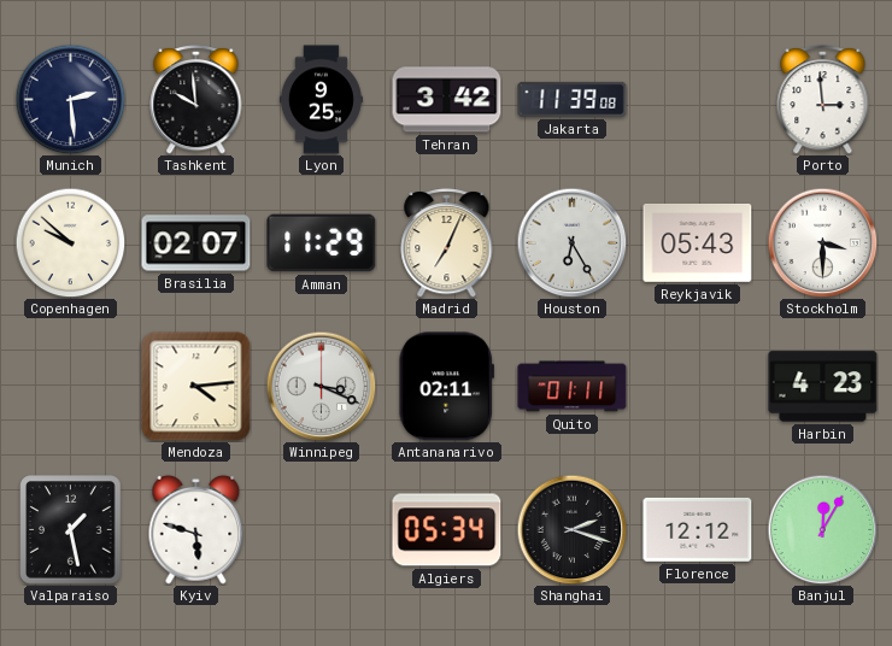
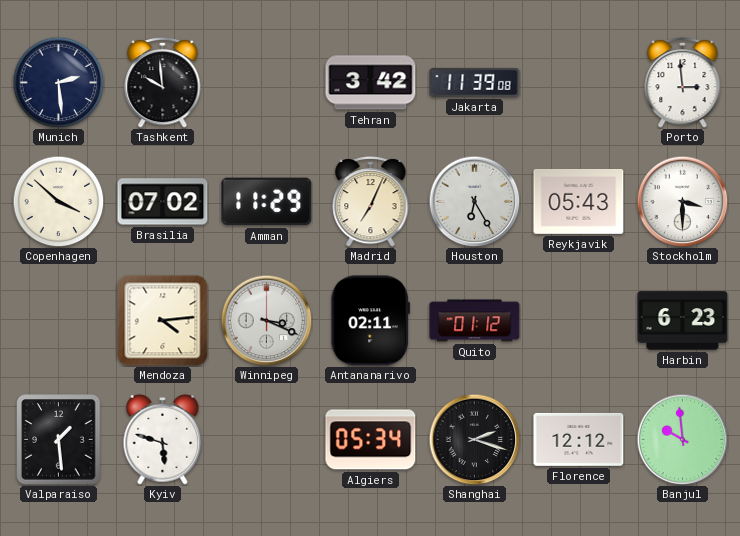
Lyon: 9:25 -> none (321, 100)
Copenhagen: 9:52 -> 3:52 (58, 201)
Brasilia: 02:07 -> 07:02 (163, 202)
Quito: 01:11 -> 01:12 (475, 321)
Harbin: 4:23 -> 6:23 (683, 321)
Valparaiso: 1:28 -> 1:29 (59, 440)
Banjul: 12:05 -> 9:59 (682, 439)
